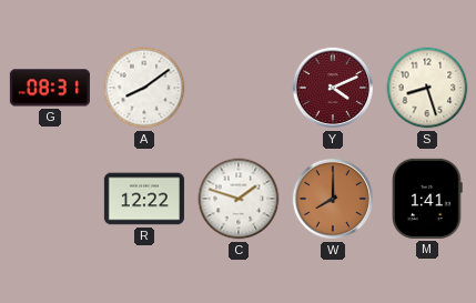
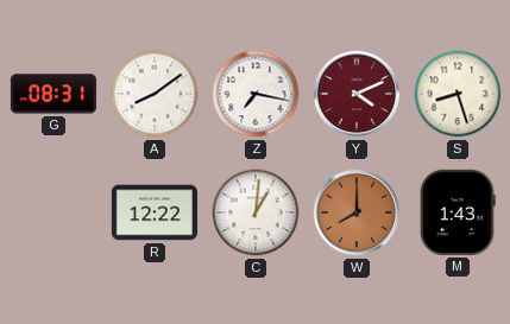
Z: none -> 7:17 (256, 94)
C: 1:48 -> 1:01 (256, 212)
M: 1:41 -> 1:43 (459, 212)
